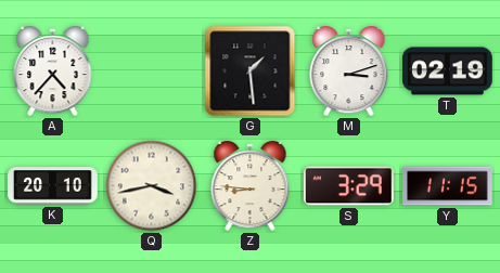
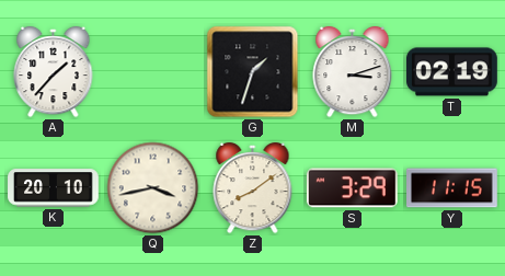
A: 4:37 -> 1:37 (54, 72)
G: 1:29 -> 1:33 (253, 72)
Z: 8:46 -> 8:09 (253, 188)
